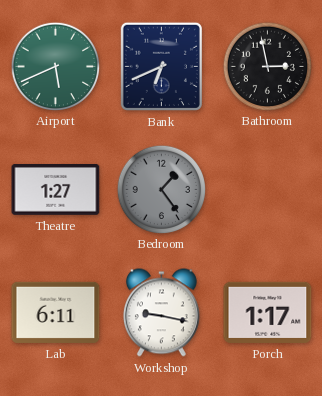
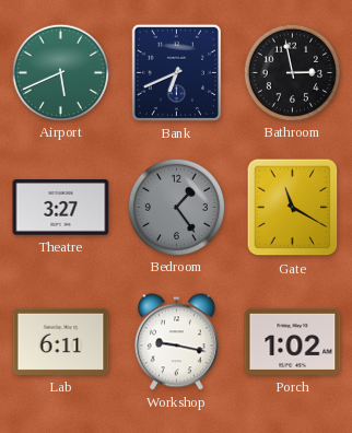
Theatre: 1:27 -> 3:27 (61, 208)
Gate: none -> 11:20 (293, 208)
Porch: 1:17 -> 1:02 (293, 341)
